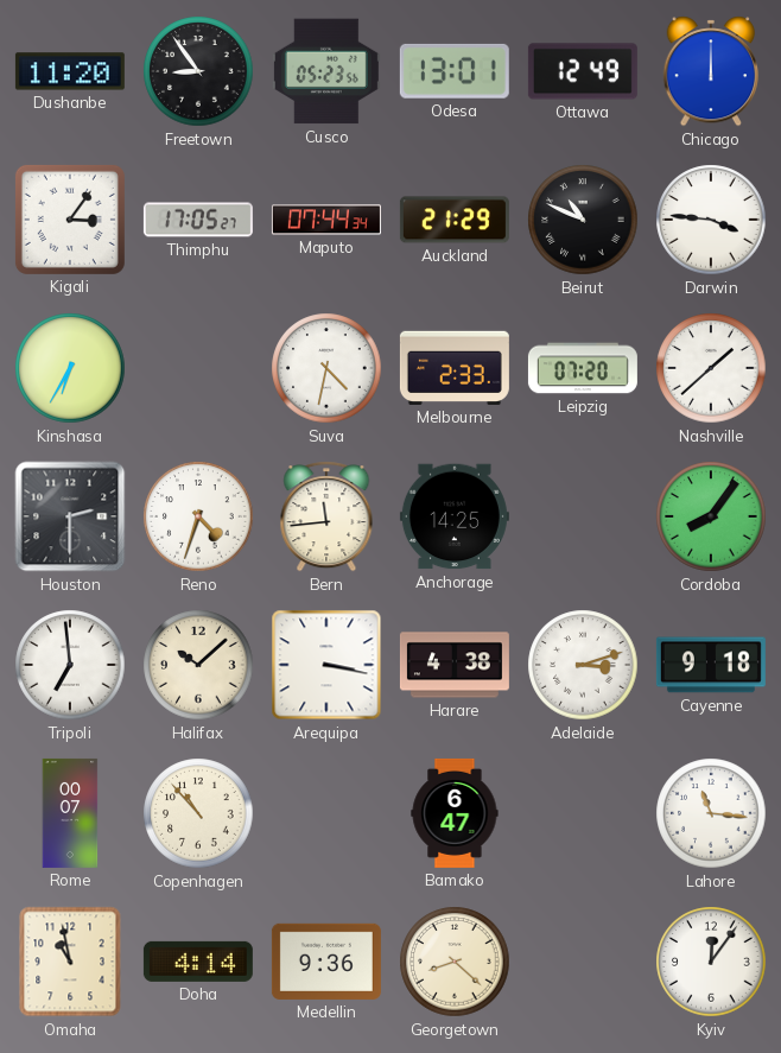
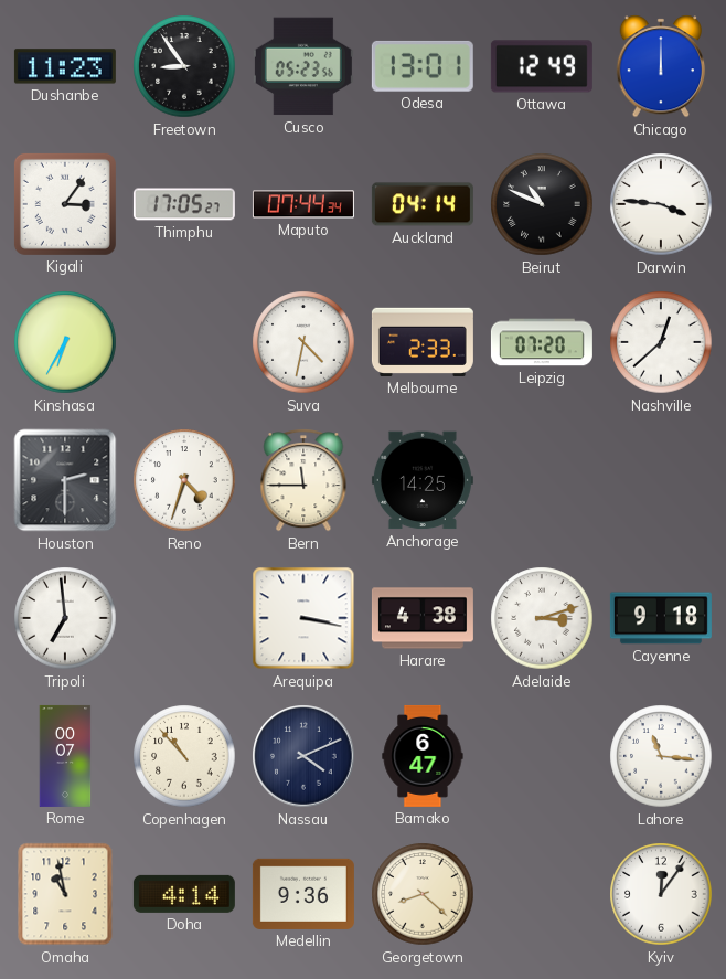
Dushanbe: 11:20 -> 11:23 (65, 66)
Auckland: 21:29 -> 04:14 (423, 204)
Nashville: 1:38 -> 12:38 (661, 342)
Bern: 11:44 -> 11:45 (303, 480)
Cordoba: 8:06 -> none (711, 516)
Halifax: 10:08 -> none (198, 665)
Nassau: none -> 4:11 (303, 756)
